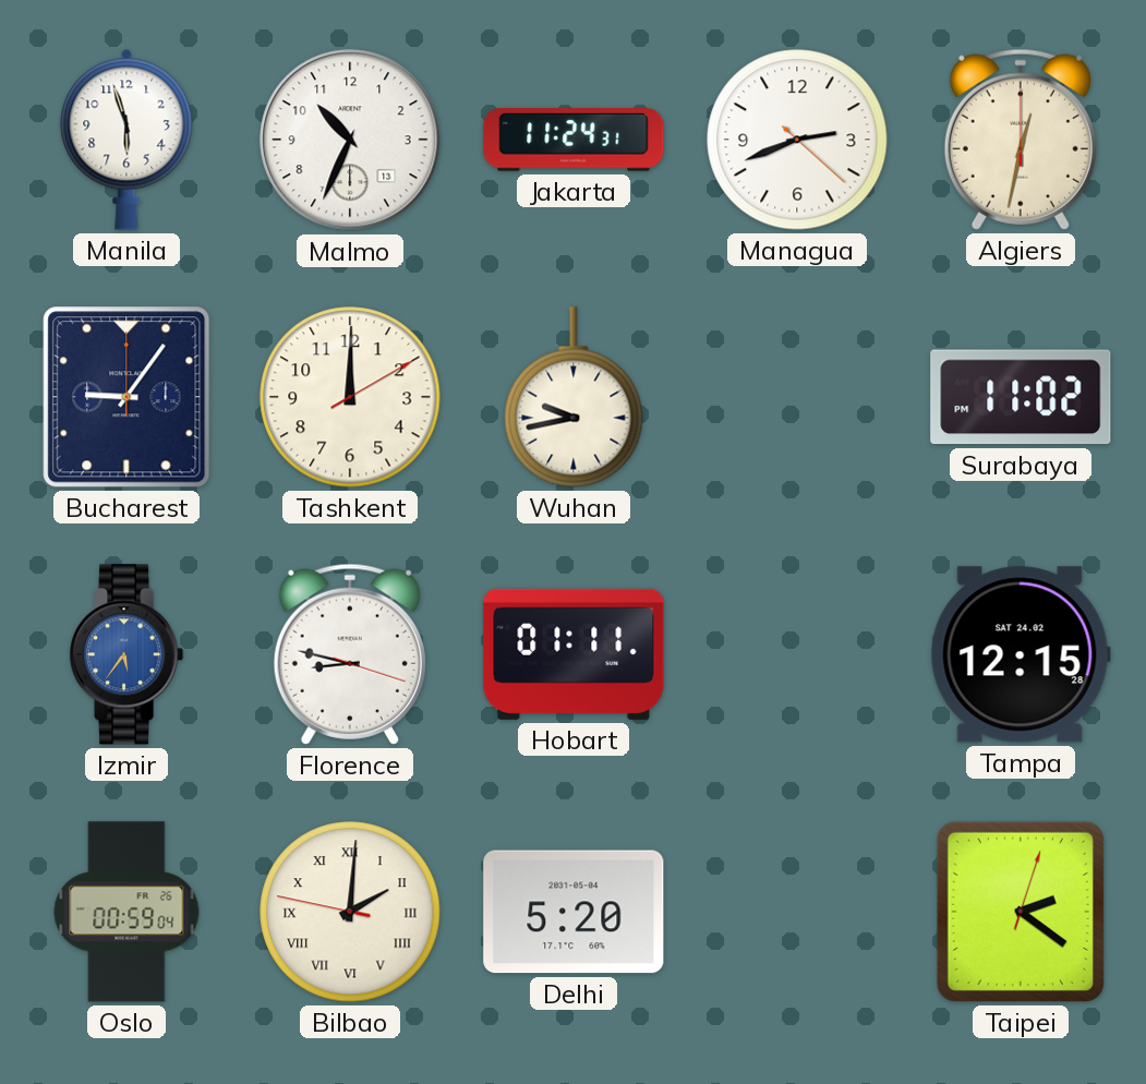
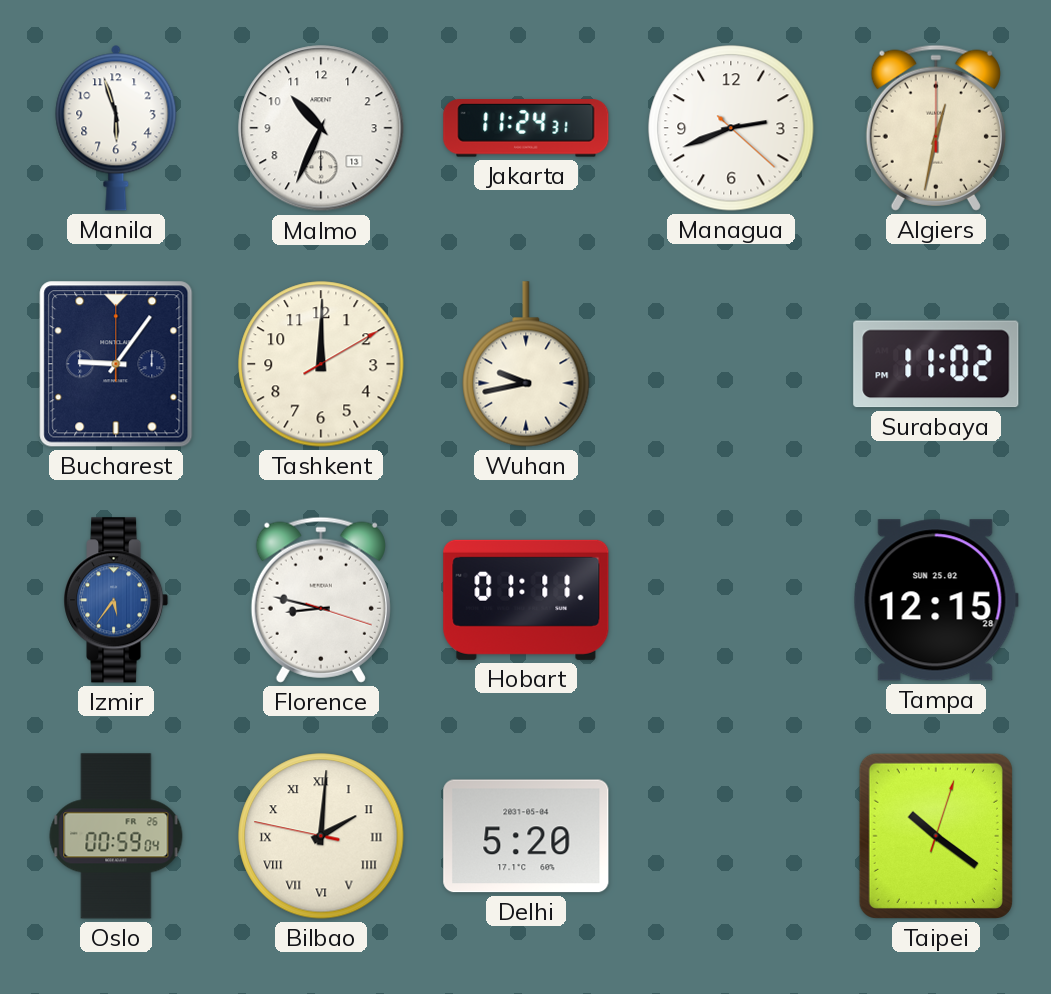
Tampa date: SAT 24.02 -> SUN 25.02 (936, 600)
Taipei: 2:21 -> 10:21 (936, 836)
